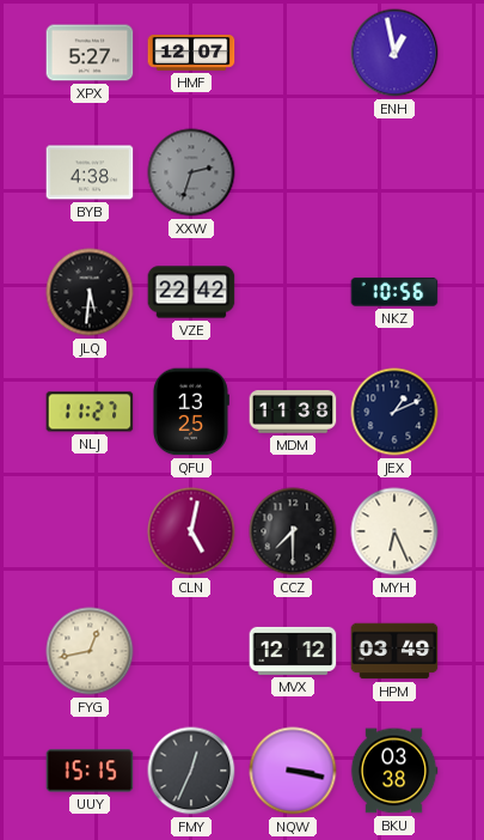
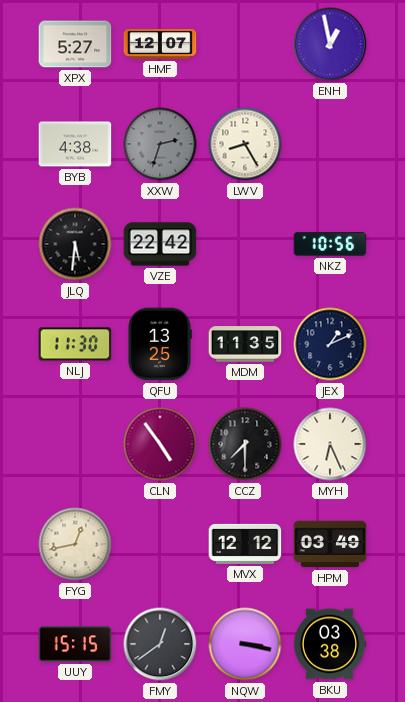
LWV: none -> 8:25 (245, 144)
NLJ: 11:27 -> 11:30 (75, 344)
MDM: 11:38 -> 11:35 (245, 344)
CLN: 5:02 -> 4:54 (160, 444)
FMY: 12:34 -> 12:39 (160, 644)
